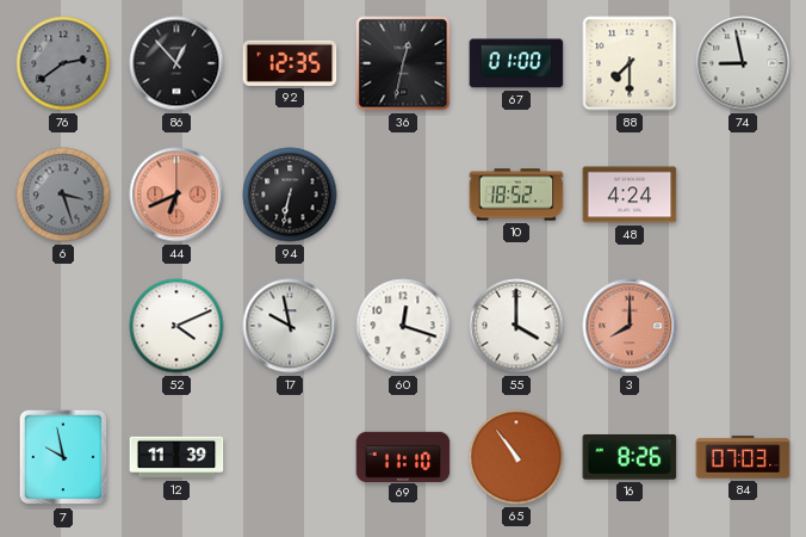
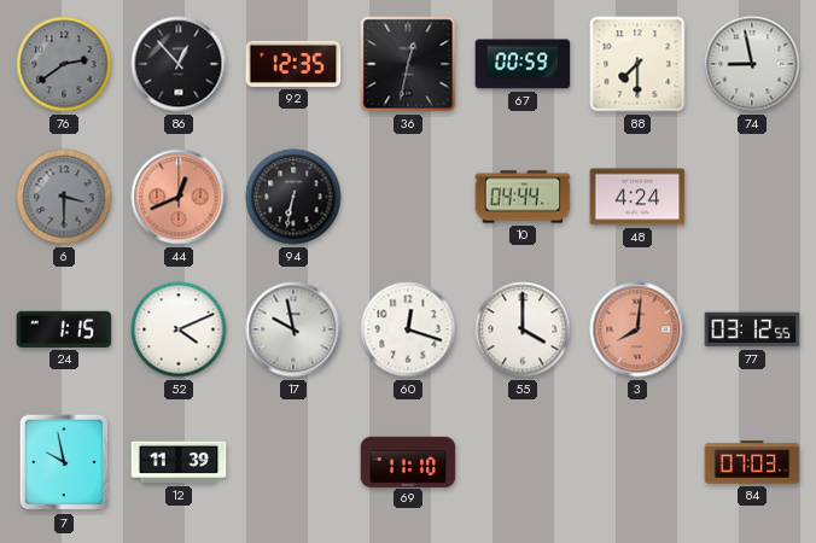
67: 01:00 -> 00:59 (523, 64)
6: 3:27 -> 3:30 (64, 197)
44: 6:41 -> 12:41 (179, 197)
10: 18:52 -> 04:44 (523, 197)
24: none -> 1:15 (64, 329)
3: 8:00 -> 8:01 (637, 329)
77: none -> 03:12 (752, 329)
65: 10:54 -> none (516, 457)
16: 8:26 -> none (630, 457)
